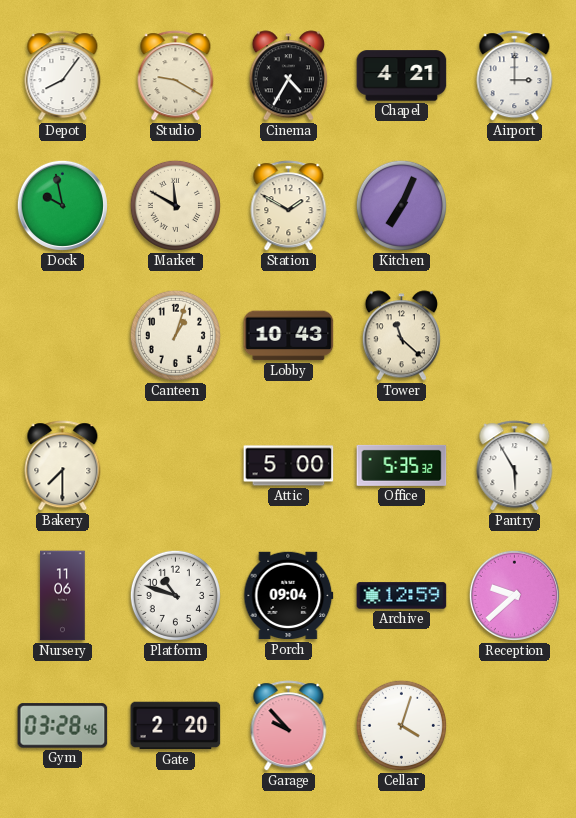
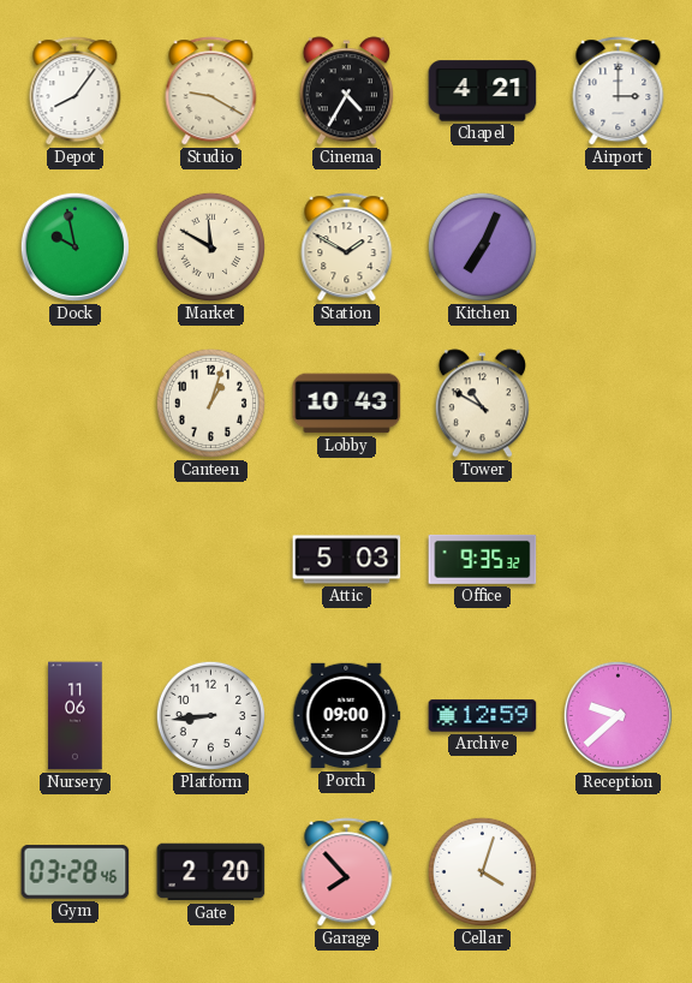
Tower: 11:22 -> 10:50 (482, 404)
Bakery: 7:30 -> none (63, 466)
Attic: 5:00 -> 5:03 (347, 560)
Office: 5:35 -> 9:35 (483, 559)
Pantry: 5:55 -> none (515, 466)
Platform: 10:48 -> 8:44 (210, 715)
Porch: 09:04 -> 09:00 (347, 716)
Garage: 9:53 -> 7:53 (347, 872)
